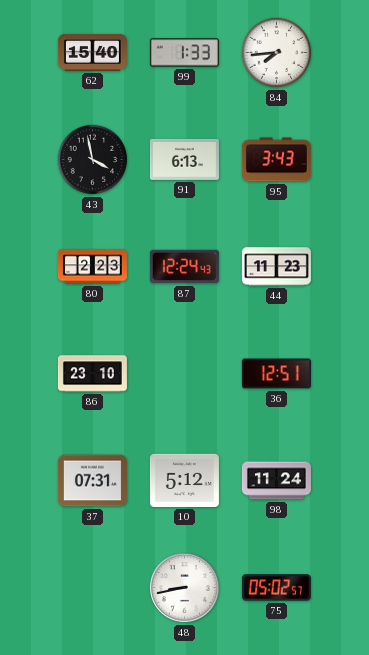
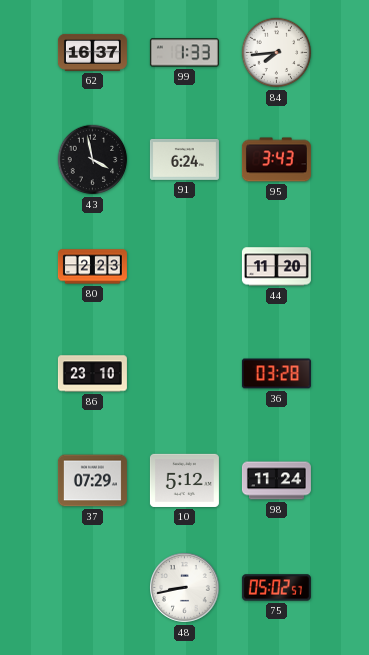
62: 15:40 -> 16:37 (92, 52)
91: 6:13 -> 6:24 (184, 159)
87: 12:24 -> none (184, 267)
44: 11:23 -> 11:20 (276, 267)
36: 12:51 -> 03:28 (276, 374)
37: 07:31 -> 07:29 (92, 481)
